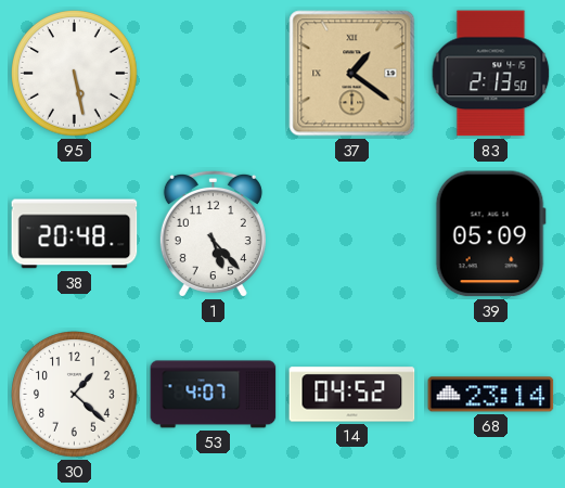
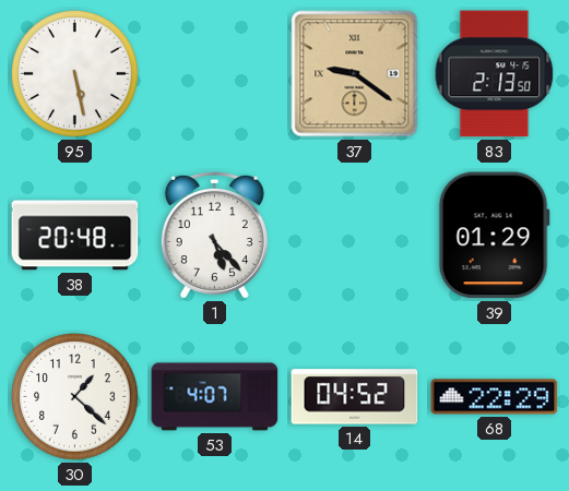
37: 1:21 -> 9:21 (355, 74)
39: 05:09 -> 01:29 (494, 236)
68: 23:14 -> 22:29 (495, 397)
